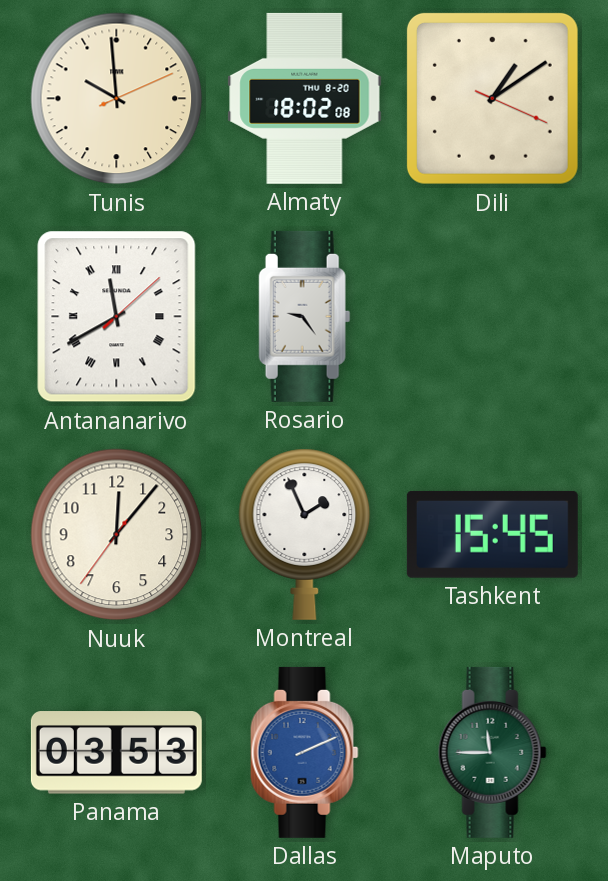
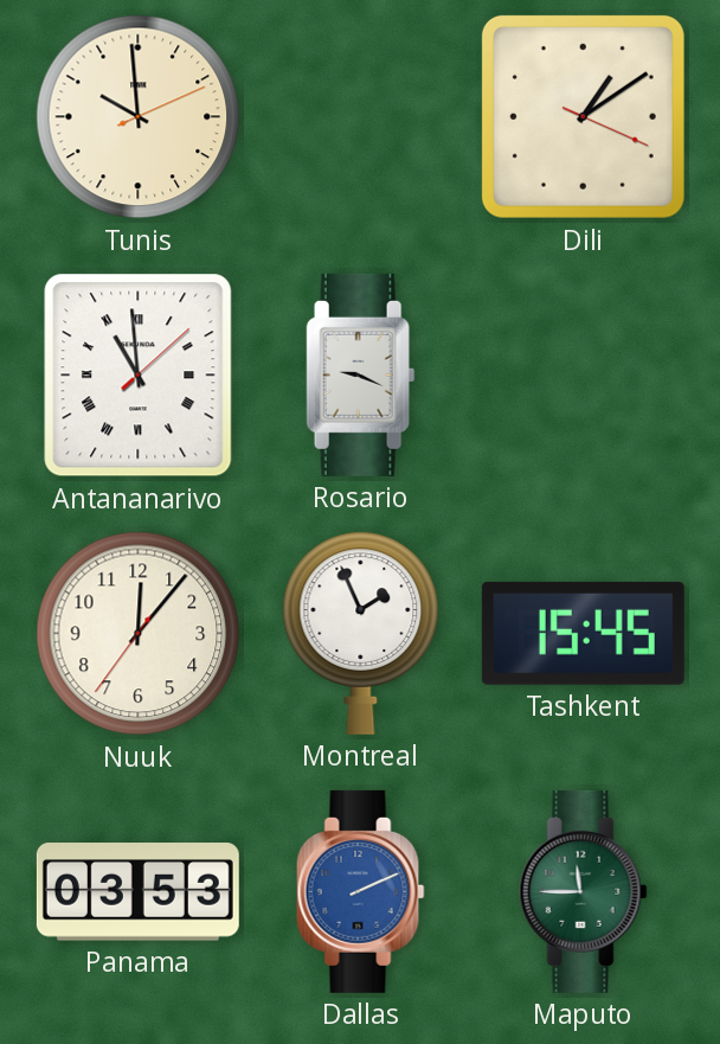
Almaty: 18:02 -> none (305, 98)
Antananarivo: 11:40 -> 10:59 (139, 376)
Rosario: 9:24 -> 9:19 (361, 374)
